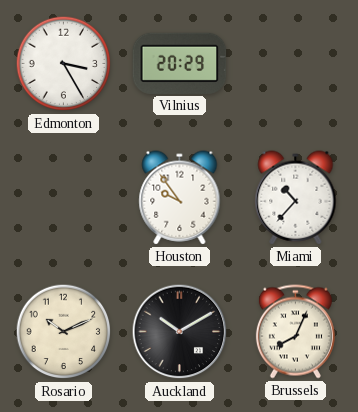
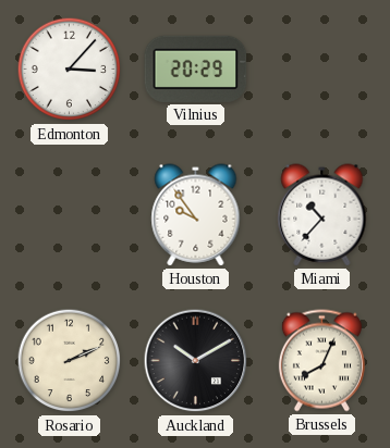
Edmonton: 3:25 -> 3:07 (70, 70)
Rosario: 10:11 -> 2:11 (70, 361)
